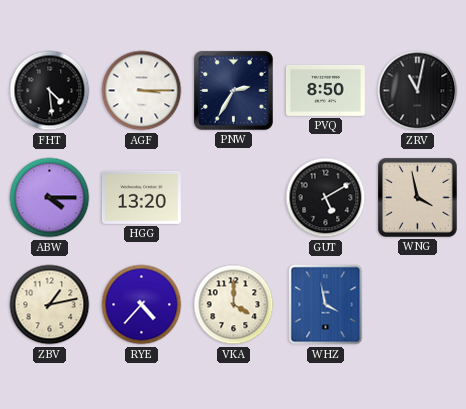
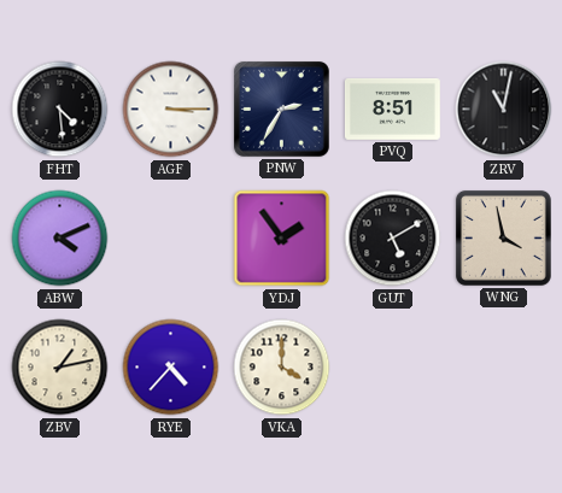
PVQ: 8:50 -> 8:51 (392, 108)
ABW: 4:15 -> 4:11 (60, 239)
HGG: 13:20 -> none (141, 197)
YDJ: none -> 1:54 (282, 239)
WHZ: 3:58 -> none (326, 305)
